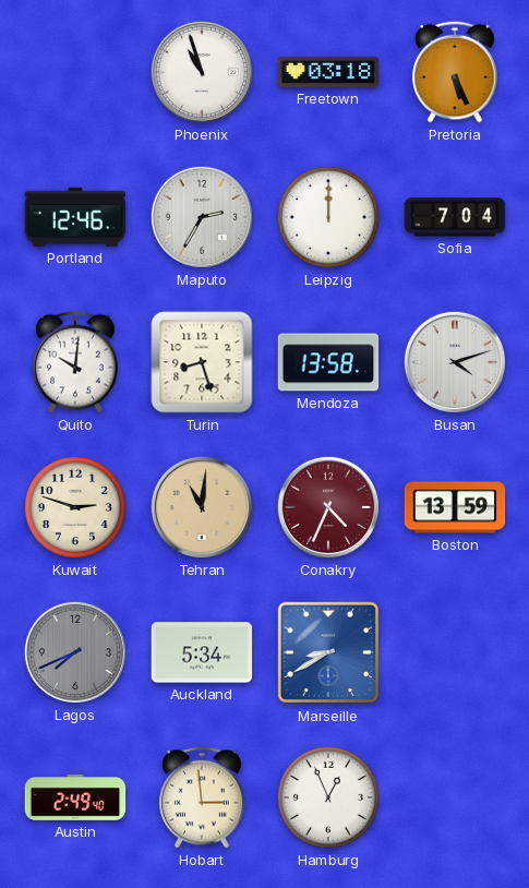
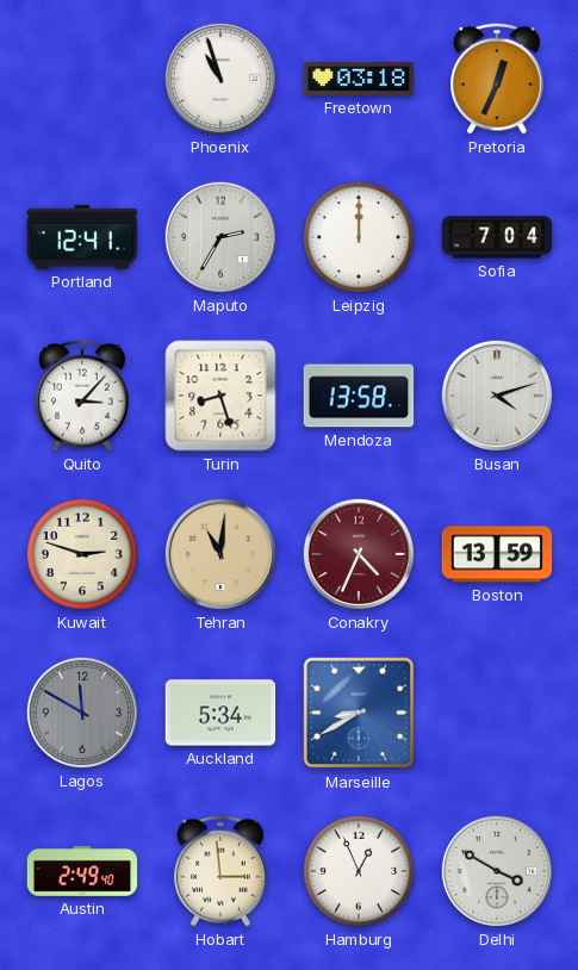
Pretoria: 5:26 -> 12:34 (497, 79)
Portland: 12:46 -> 12:41 (82, 237)
Quito: 10:01 -> 3:07 (82, 396)
Lagos: 7:41 -> 11:50 (82, 713)
Delhi: none -> 3:50 (497, 871)
